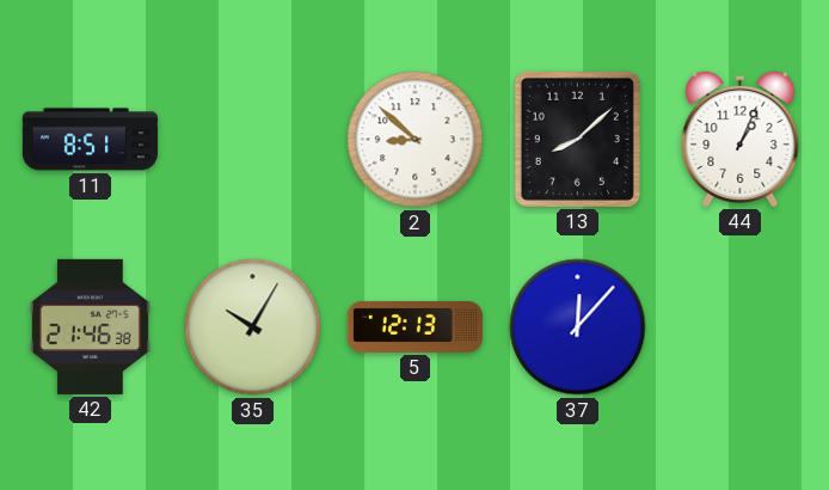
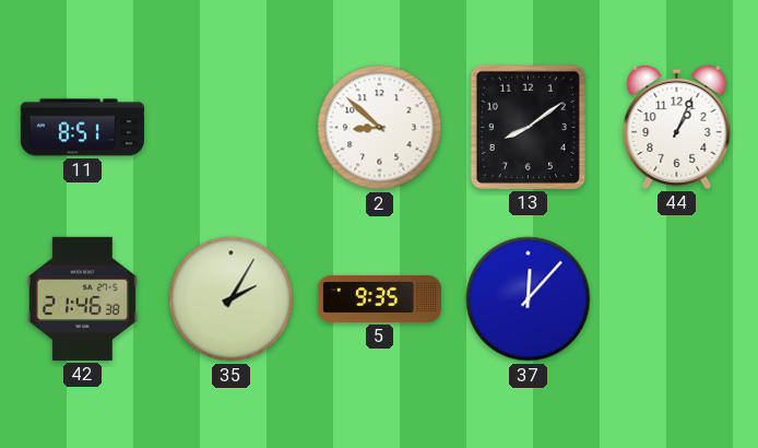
13: 8:08 -> 8:09 (528, 127)
35: 10:05 -> 2:05 (232, 299)
5: 12:13 -> 9:35 (379, 298)
